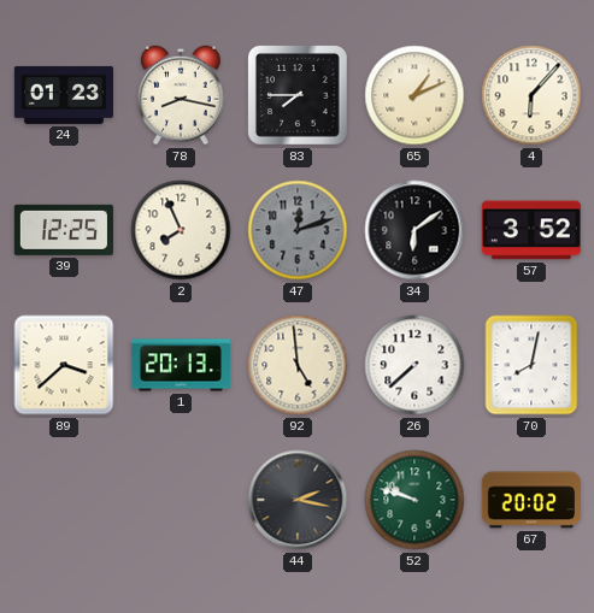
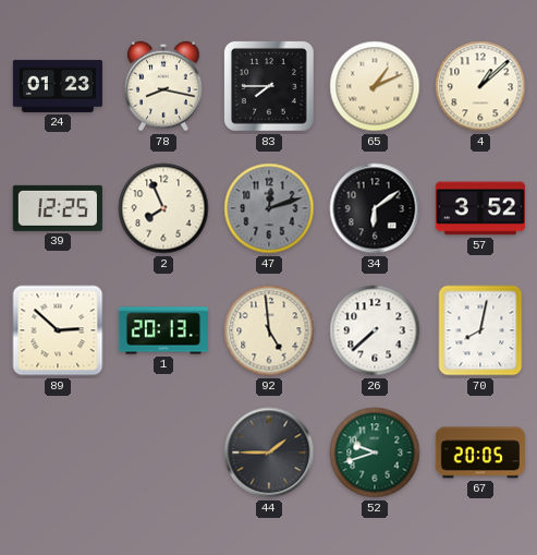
4: 6:07 -> 1:08 (480, 86)
89: 3:38 -> 2:52 (58, 330)
44: 2:17 -> 1:45 (269, 453)
52: 9:48 -> 9:42 (375, 453)
67: 20:02 -> 20:05 (480, 453)
